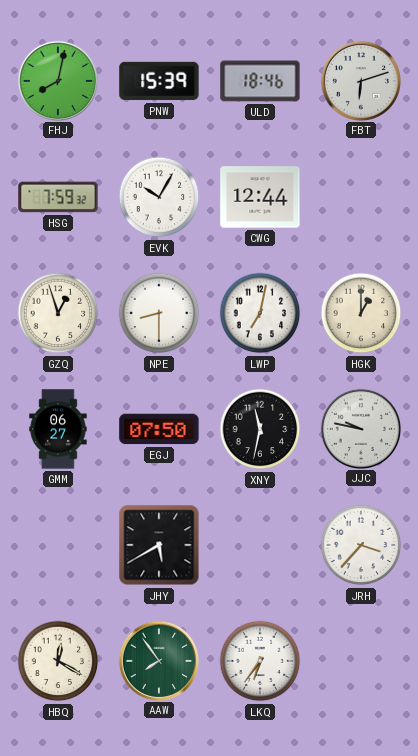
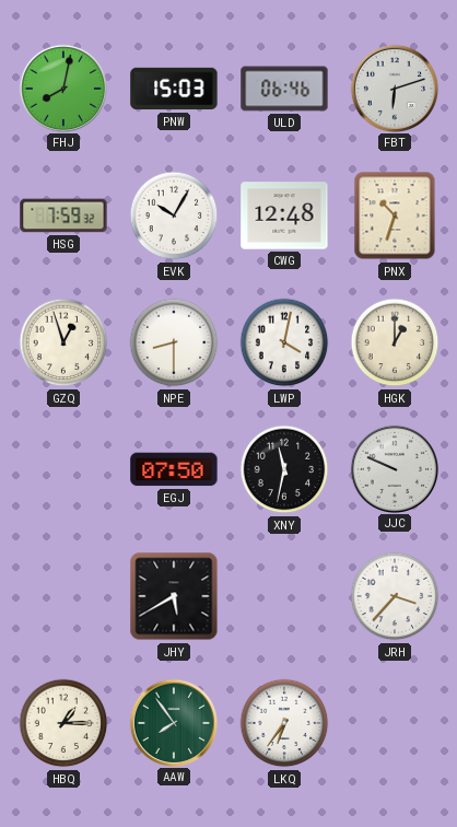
PNW: 15:39 -> 15:03 (174, 89)
ULD: 18:46 -> 06:46 (284, 89)
CWG: 12:44 -> 12:48 (284, 216)
PNX: none -> 10:33 (395, 216)
LWP: 7:02 -> 4:02 (284, 342)
GMM: 06:27 -> none (58, 429)
JJC: 9:47 -> 9:49 (394, 468)
HBQ: 12:20 -> 1:15 (63, 723)
